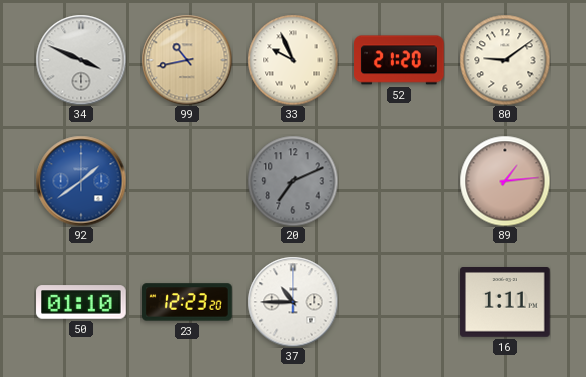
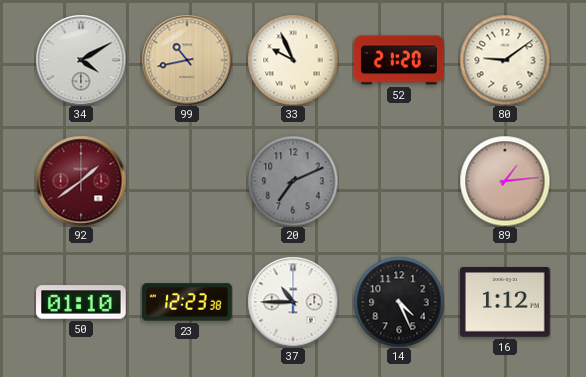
34: 3:49 -> 4:10 (81, 60)
92 dial: blue -> burgundy (81, 181)
23: 12:23:20 -> 12:23:38 (187, 302)
14: none -> 4:26 (399, 302)
16: 1:11 -> 1:12 (505, 303)
